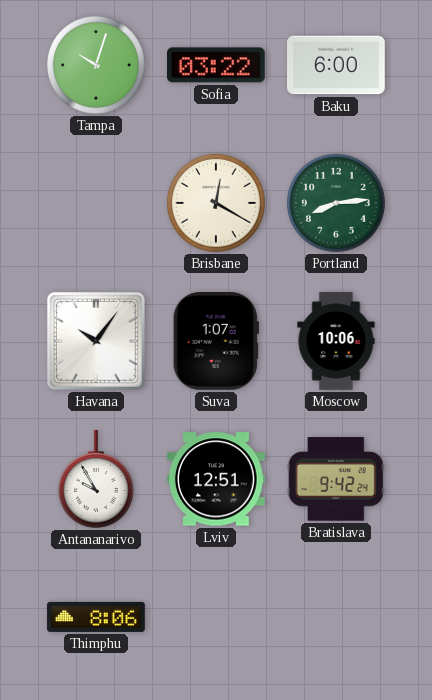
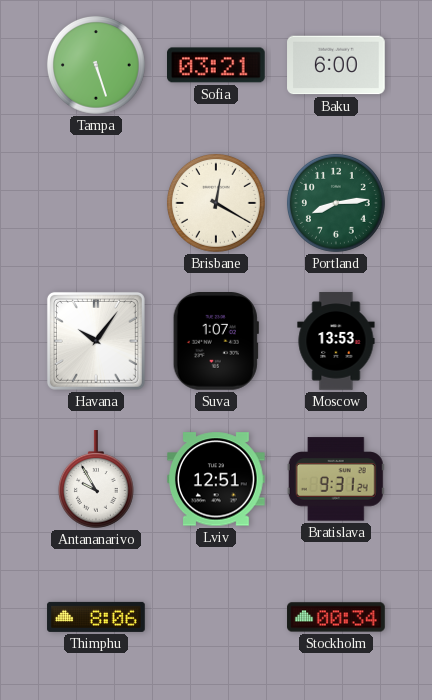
Tampa: 10:03 -> 5:27 (96, 65)
Sofia: 03:22 -> 03:21 (217, 65)
Moscow: 10:06 -> 13:53 (336, 341)
Bratislava: 9:42 -> 9:31 (336, 479)
Stockholm: none -> 00:34 (336, 617)
